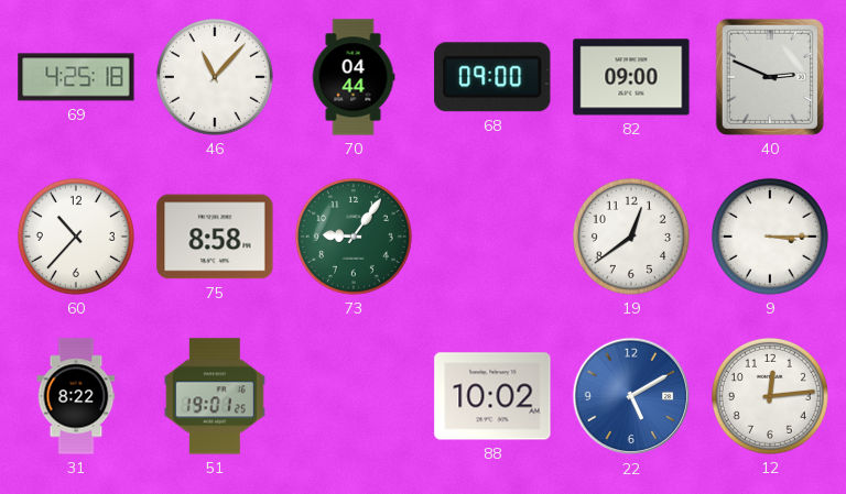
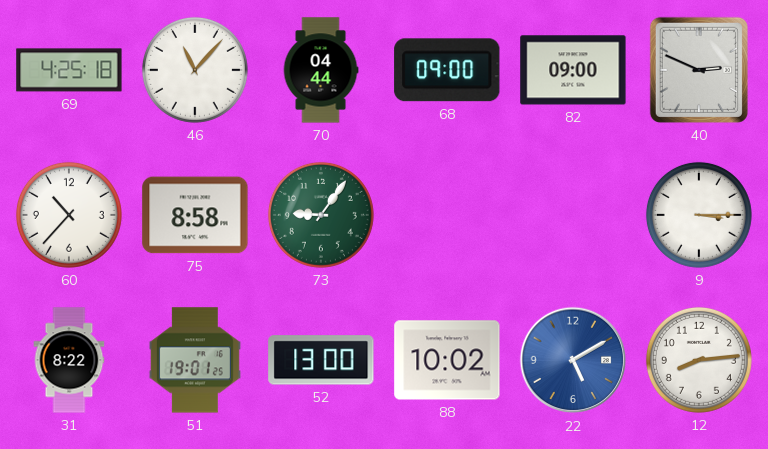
19: 12:39 -> none (631, 237)
52: none -> 13:00 (321, 360)
12: 12:14 -> 8:14 (699, 360)
